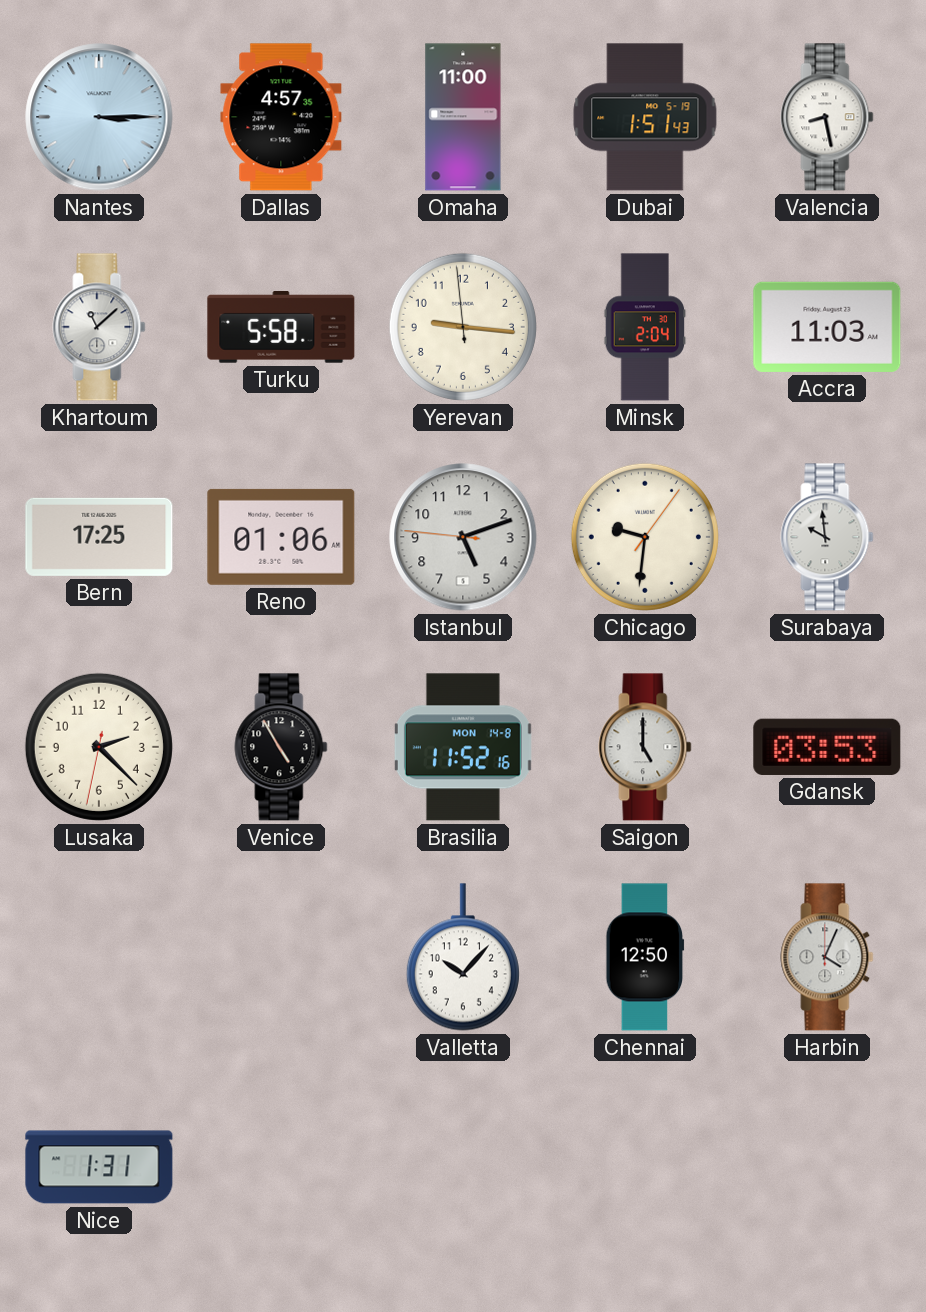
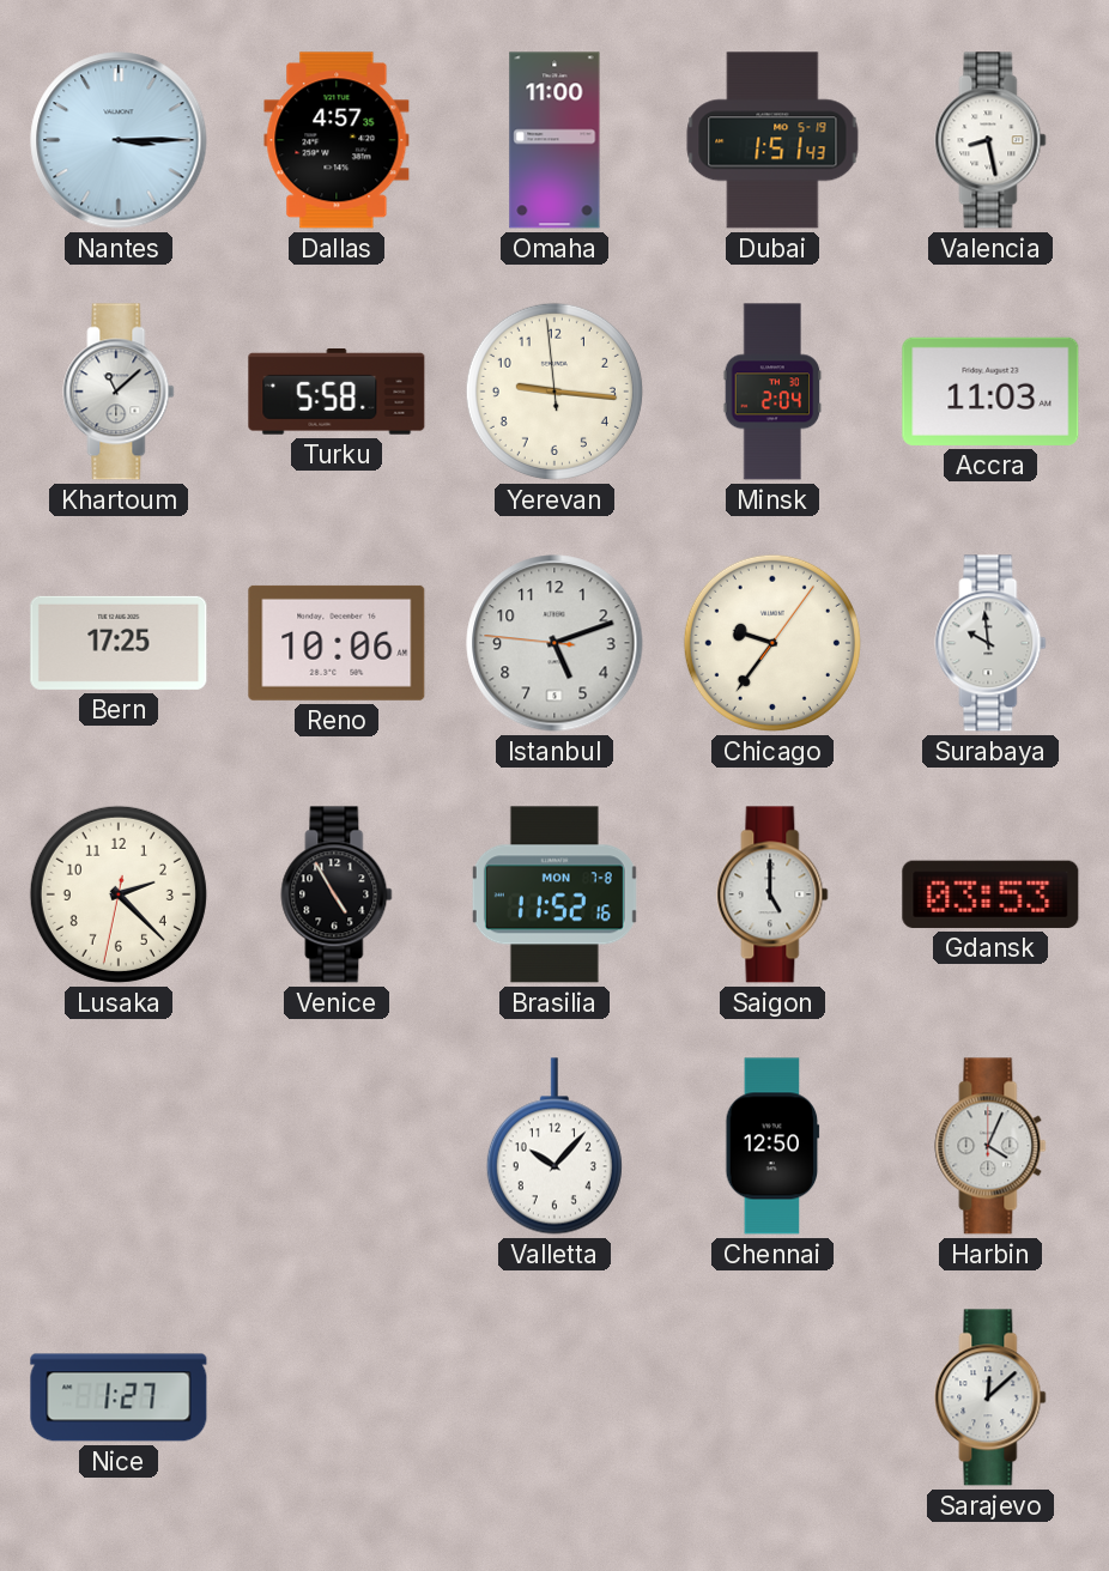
Reno: 01:06 -> 10:06 (337, 643)
Chicago: 9:31 -> 9:36 (772, 643)
Brasilia date: MON 14-8 -> MON 7-8 (554, 894)
Nice: 1:31 -> 1:27 (119, 1397)
Sarajevo: none -> 12:08 (990, 1397)
